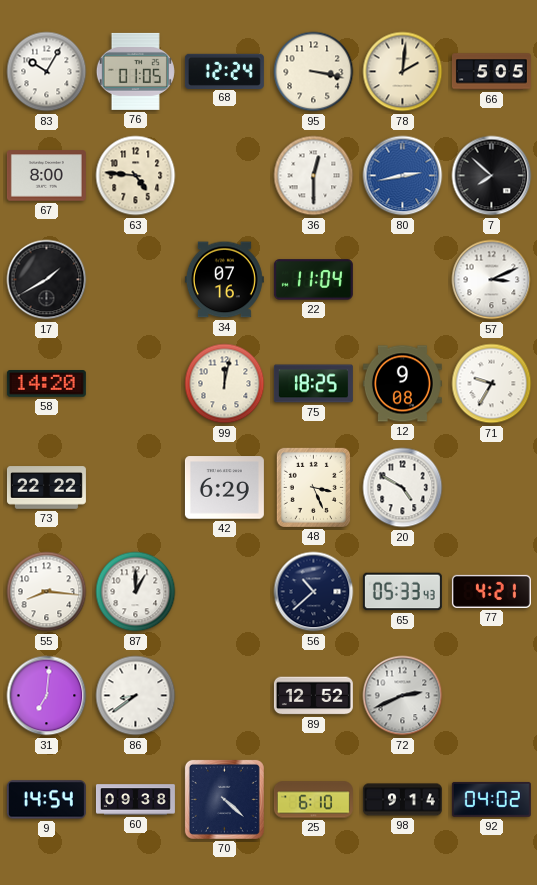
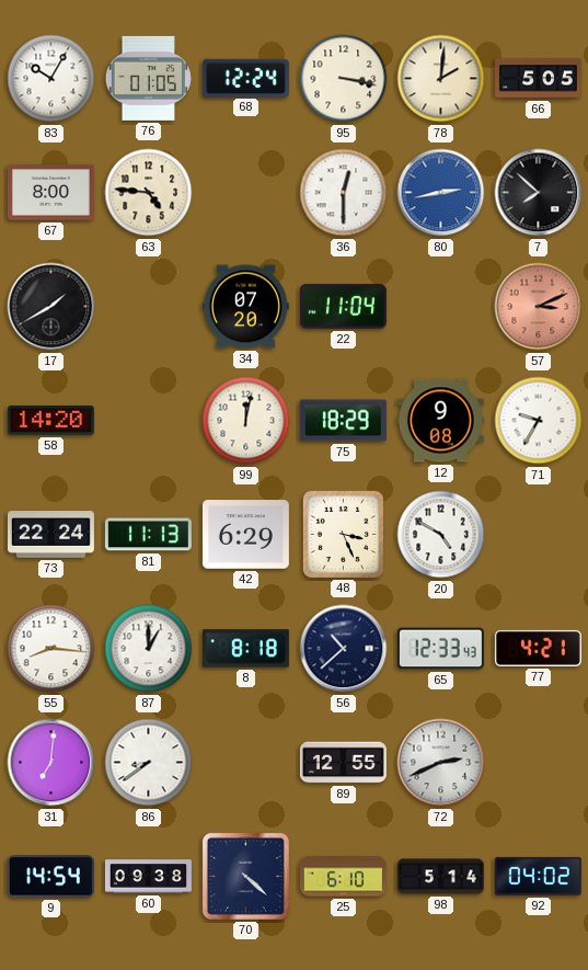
34: 07:16 -> 07:20 (245, 307)
57 dial: white -> salmon (539, 307)
75: 18:25 -> 18:29 (343, 421)
73: 22:22 -> 22:24 (50, 535)
81: none -> 11:13 (148, 535)
8: none -> 8:18 (245, 649)
65: 05:33 -> 12:33 (440, 649)
89: 12:52 -> 12:55 (343, 763)
98: 9:14 -> 5:14 (440, 877)
